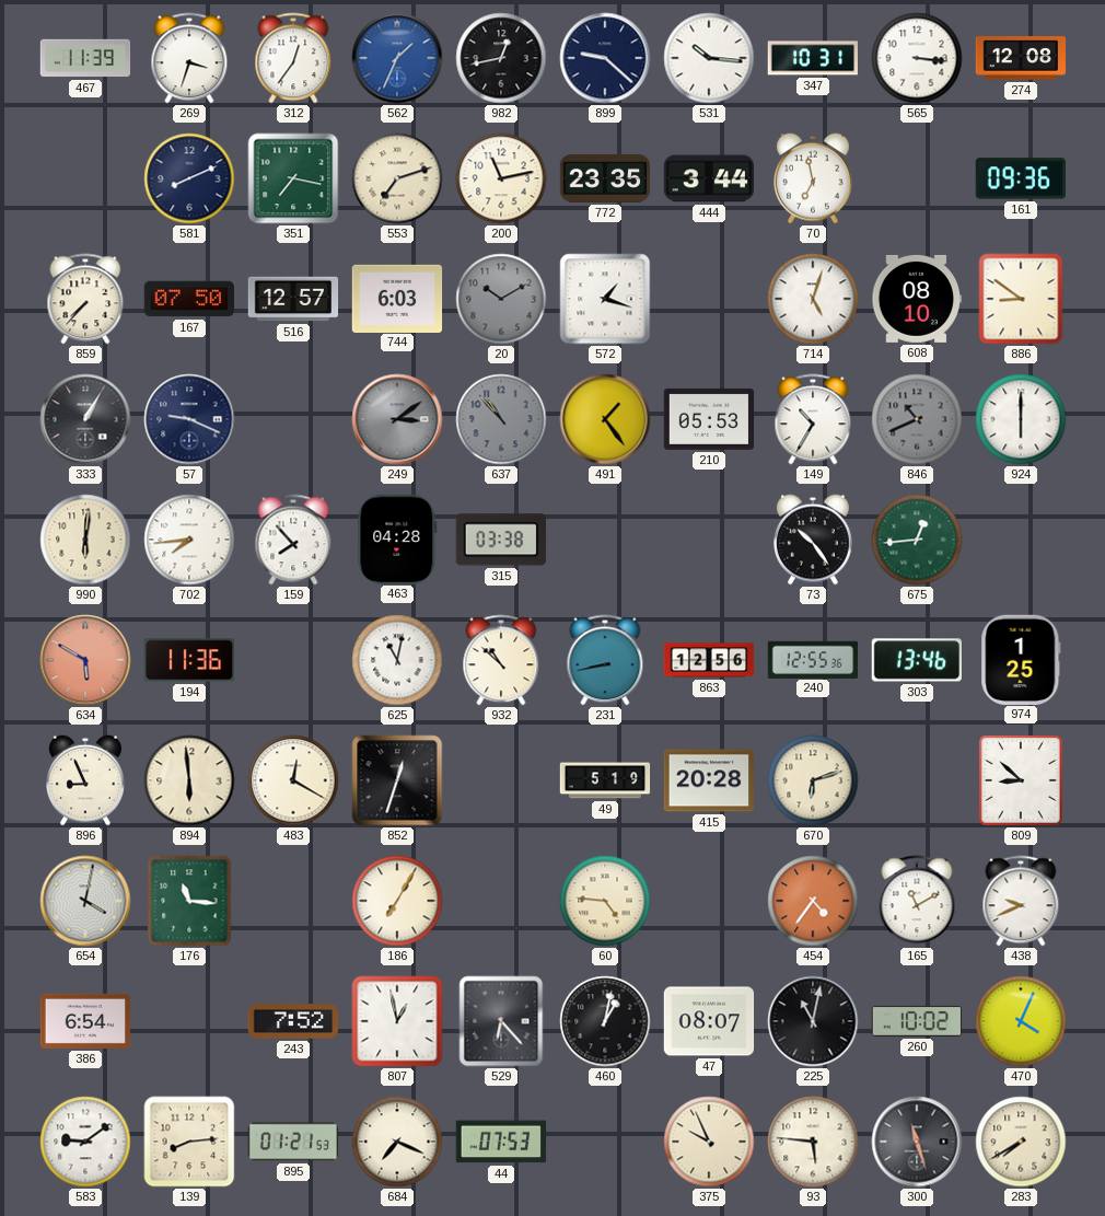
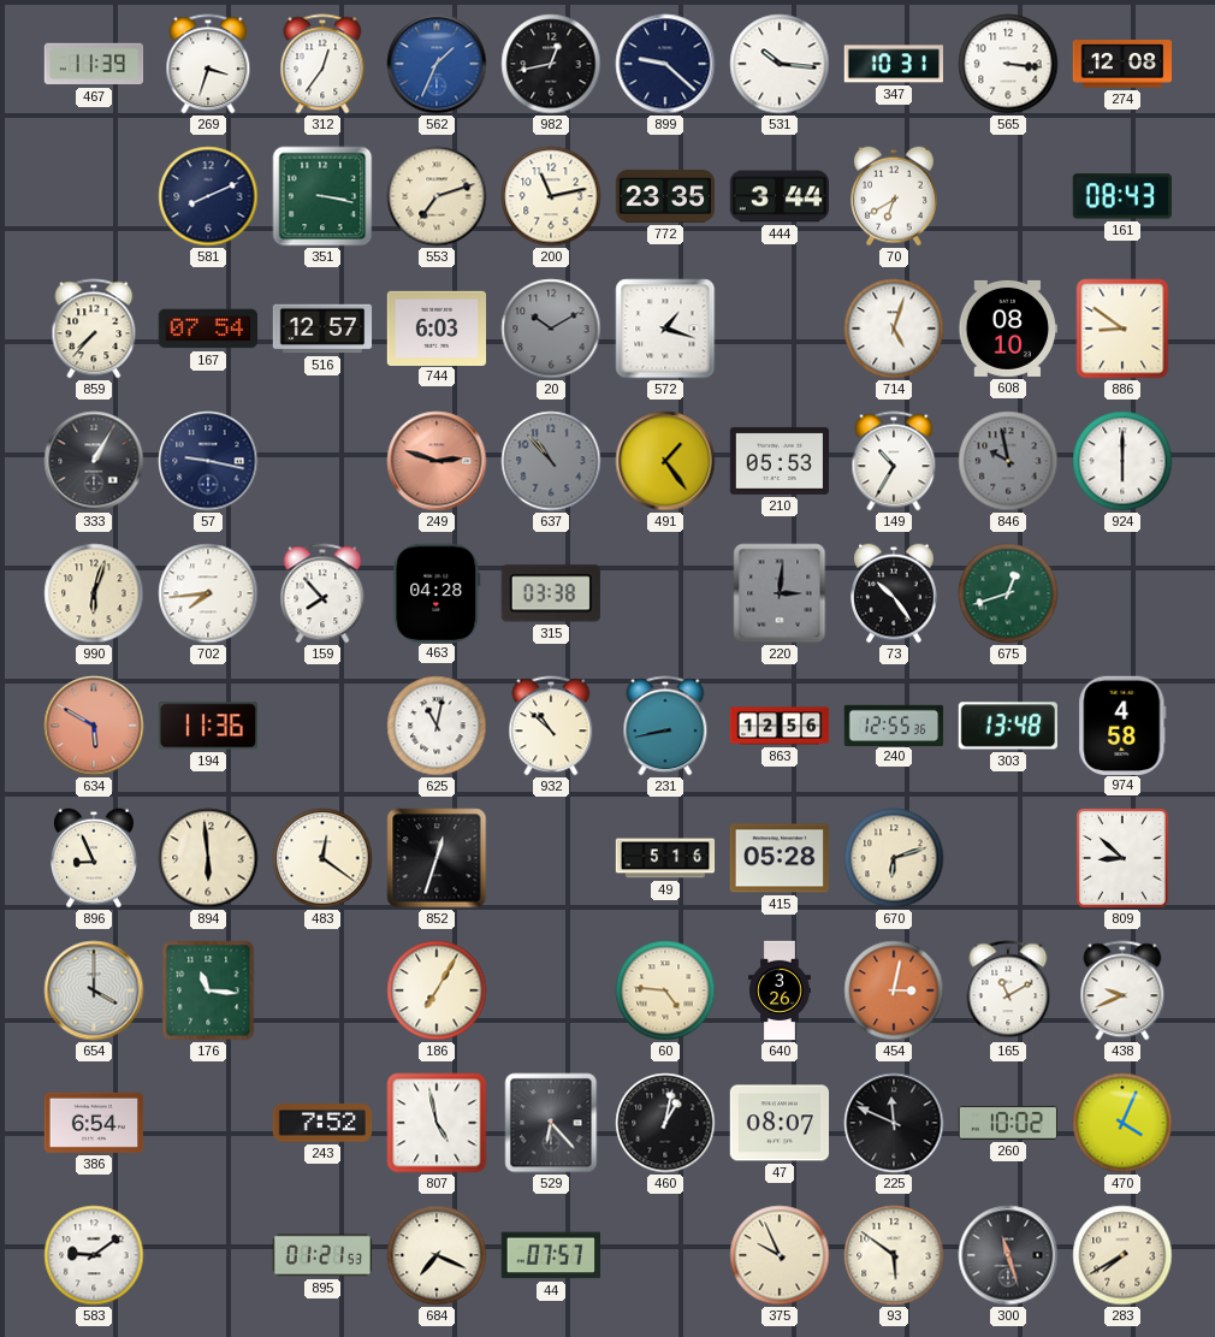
351: 7:17 -> 3:17 (322, 196)
70: 6:58 -> 6:40 (895, 196)
161: 09:36 -> 08:43 (1121, 196)
167: 07:50 -> 07:54 (207, 329)
57: 9:19 -> 9:17 (208, 461)
249: 3:09 -> 2:48 (437, 461)
249 dial: grey -> salmon (437, 461)
846: 10:41 -> 9:58 (1008, 461)
990: 6:01 -> 6:03 (94, 593)
220: none -> 3:01 (780, 593)
675: 12:44 -> 12:42 (1008, 593)
303: 13:46 -> 13:48 (1007, 726)
974: 1:25 -> 4:58 (1122, 724)
483: 12:20 -> 12:21 (322, 858)
49: 5:19 -> 5:16 (665, 858)
415: 20:28 -> 05:28 (780, 858)
654: 4:02 -> 4:00 (94, 990)
640: none -> 3:26 (781, 990)
454: 4:36 -> 3:02 (894, 990)
807: 12:58 -> 4:58 (437, 1123)
225: 11:02 -> 11:49 (894, 1123)
139: 8:14 -> none (189, 1142)
44: 07:53 -> 07:57 (550, 1255)
93: 5:46 -> 5:51 (894, 1255)
